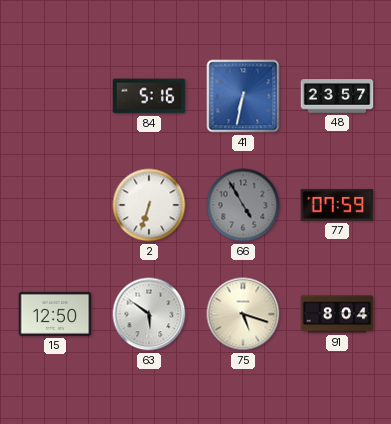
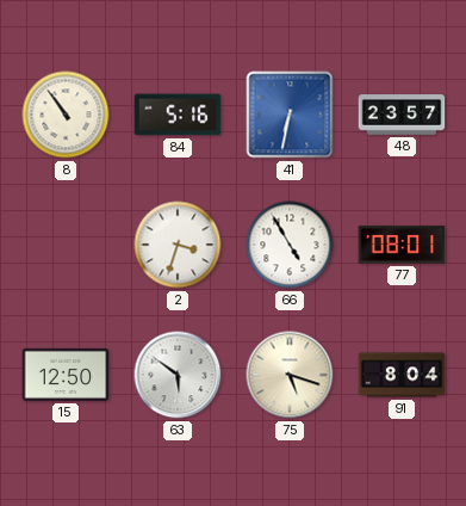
8: none -> 10:54 (66, 115)
2: 6:33 -> 3:33 (178, 245)
66 dial: grey -> white (290, 245)
77: 07:59 -> 08:01 (402, 245)
